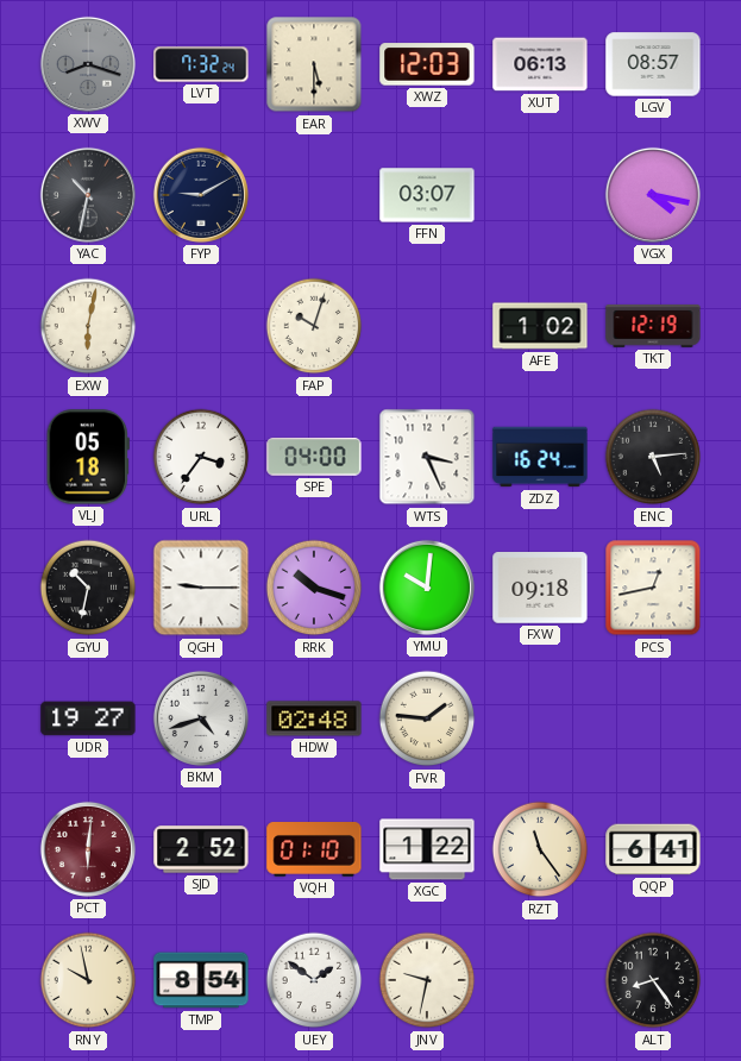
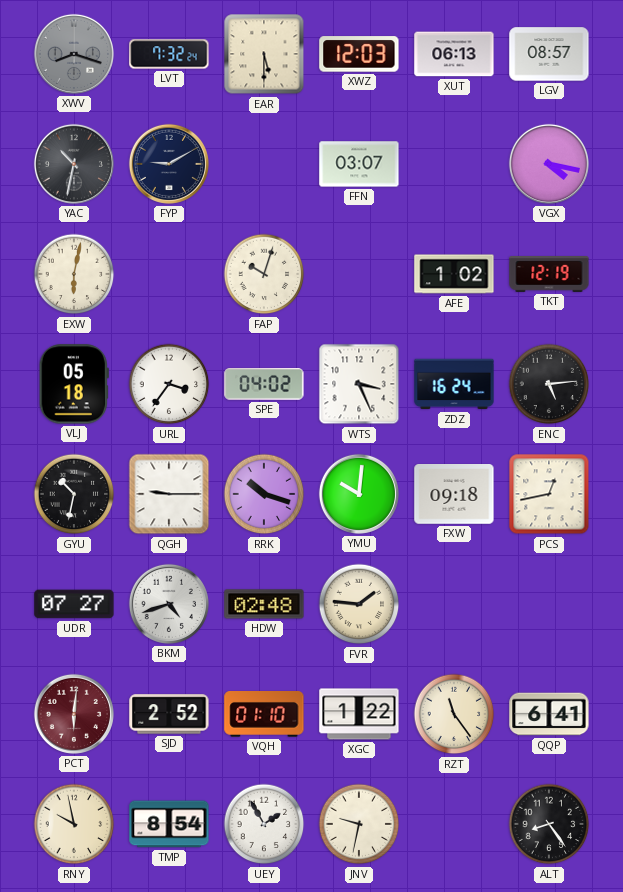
SPE: 04:00 -> 04:02 (264, 385)
UDR: 19:27 -> 07:27 (74, 604)
UEY: 1:51 -> 1:55 (264, 824)
